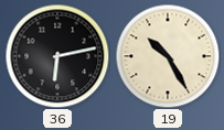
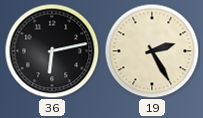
19: 10:25 -> 2:25 (152, 51)
